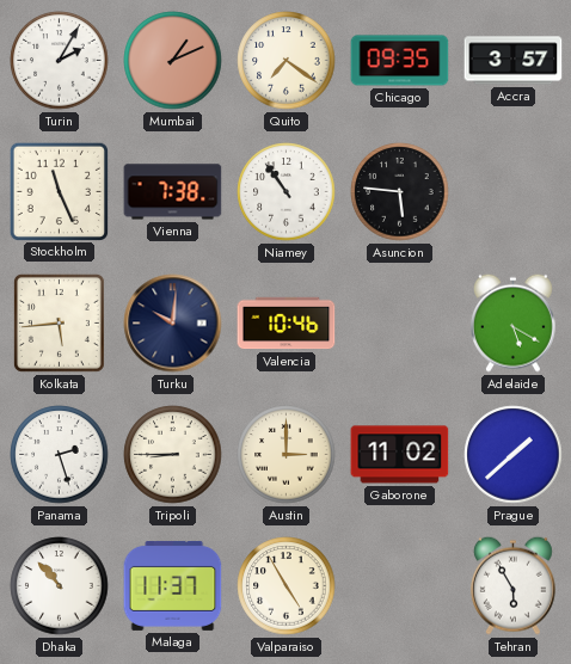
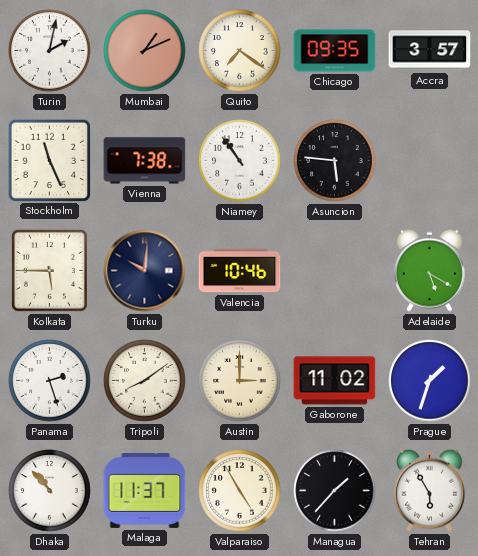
Turin: 2:05 -> 2:02 (50, 51)
Kolkata: 5:44 -> 5:45 (49, 270)
Tripoli: 8:45 -> 8:09 (145, 381)
Prague: 1:38 -> 1:33 (430, 381)
Managua: none -> 1:37 (335, 491)
